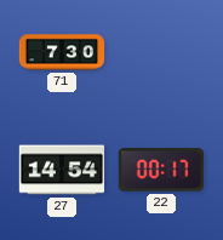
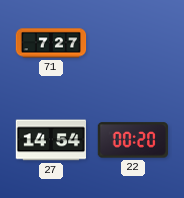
71: 7:30 -> 7:27 (51, 43)
22: 00:17 -> 00:20 (132, 140)
